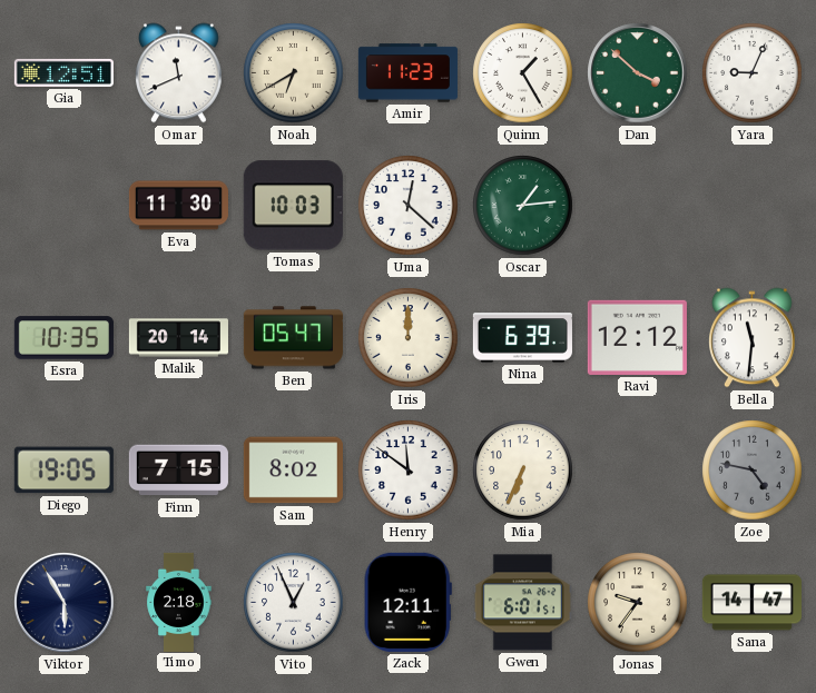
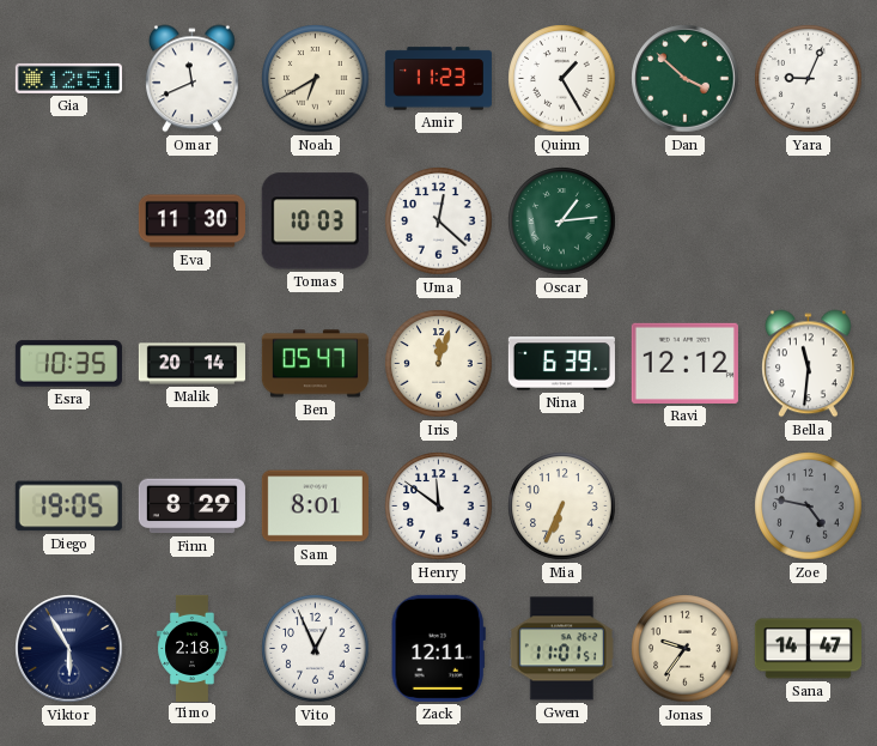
Iris: 12:00 -> 12:03 (439, 364)
Finn: 7:15 -> 8:29 (191, 507)
Sam: 8:02 -> 8:01 (315, 507)
Gwen: 6:01 -> 11:01 (561, 649)
